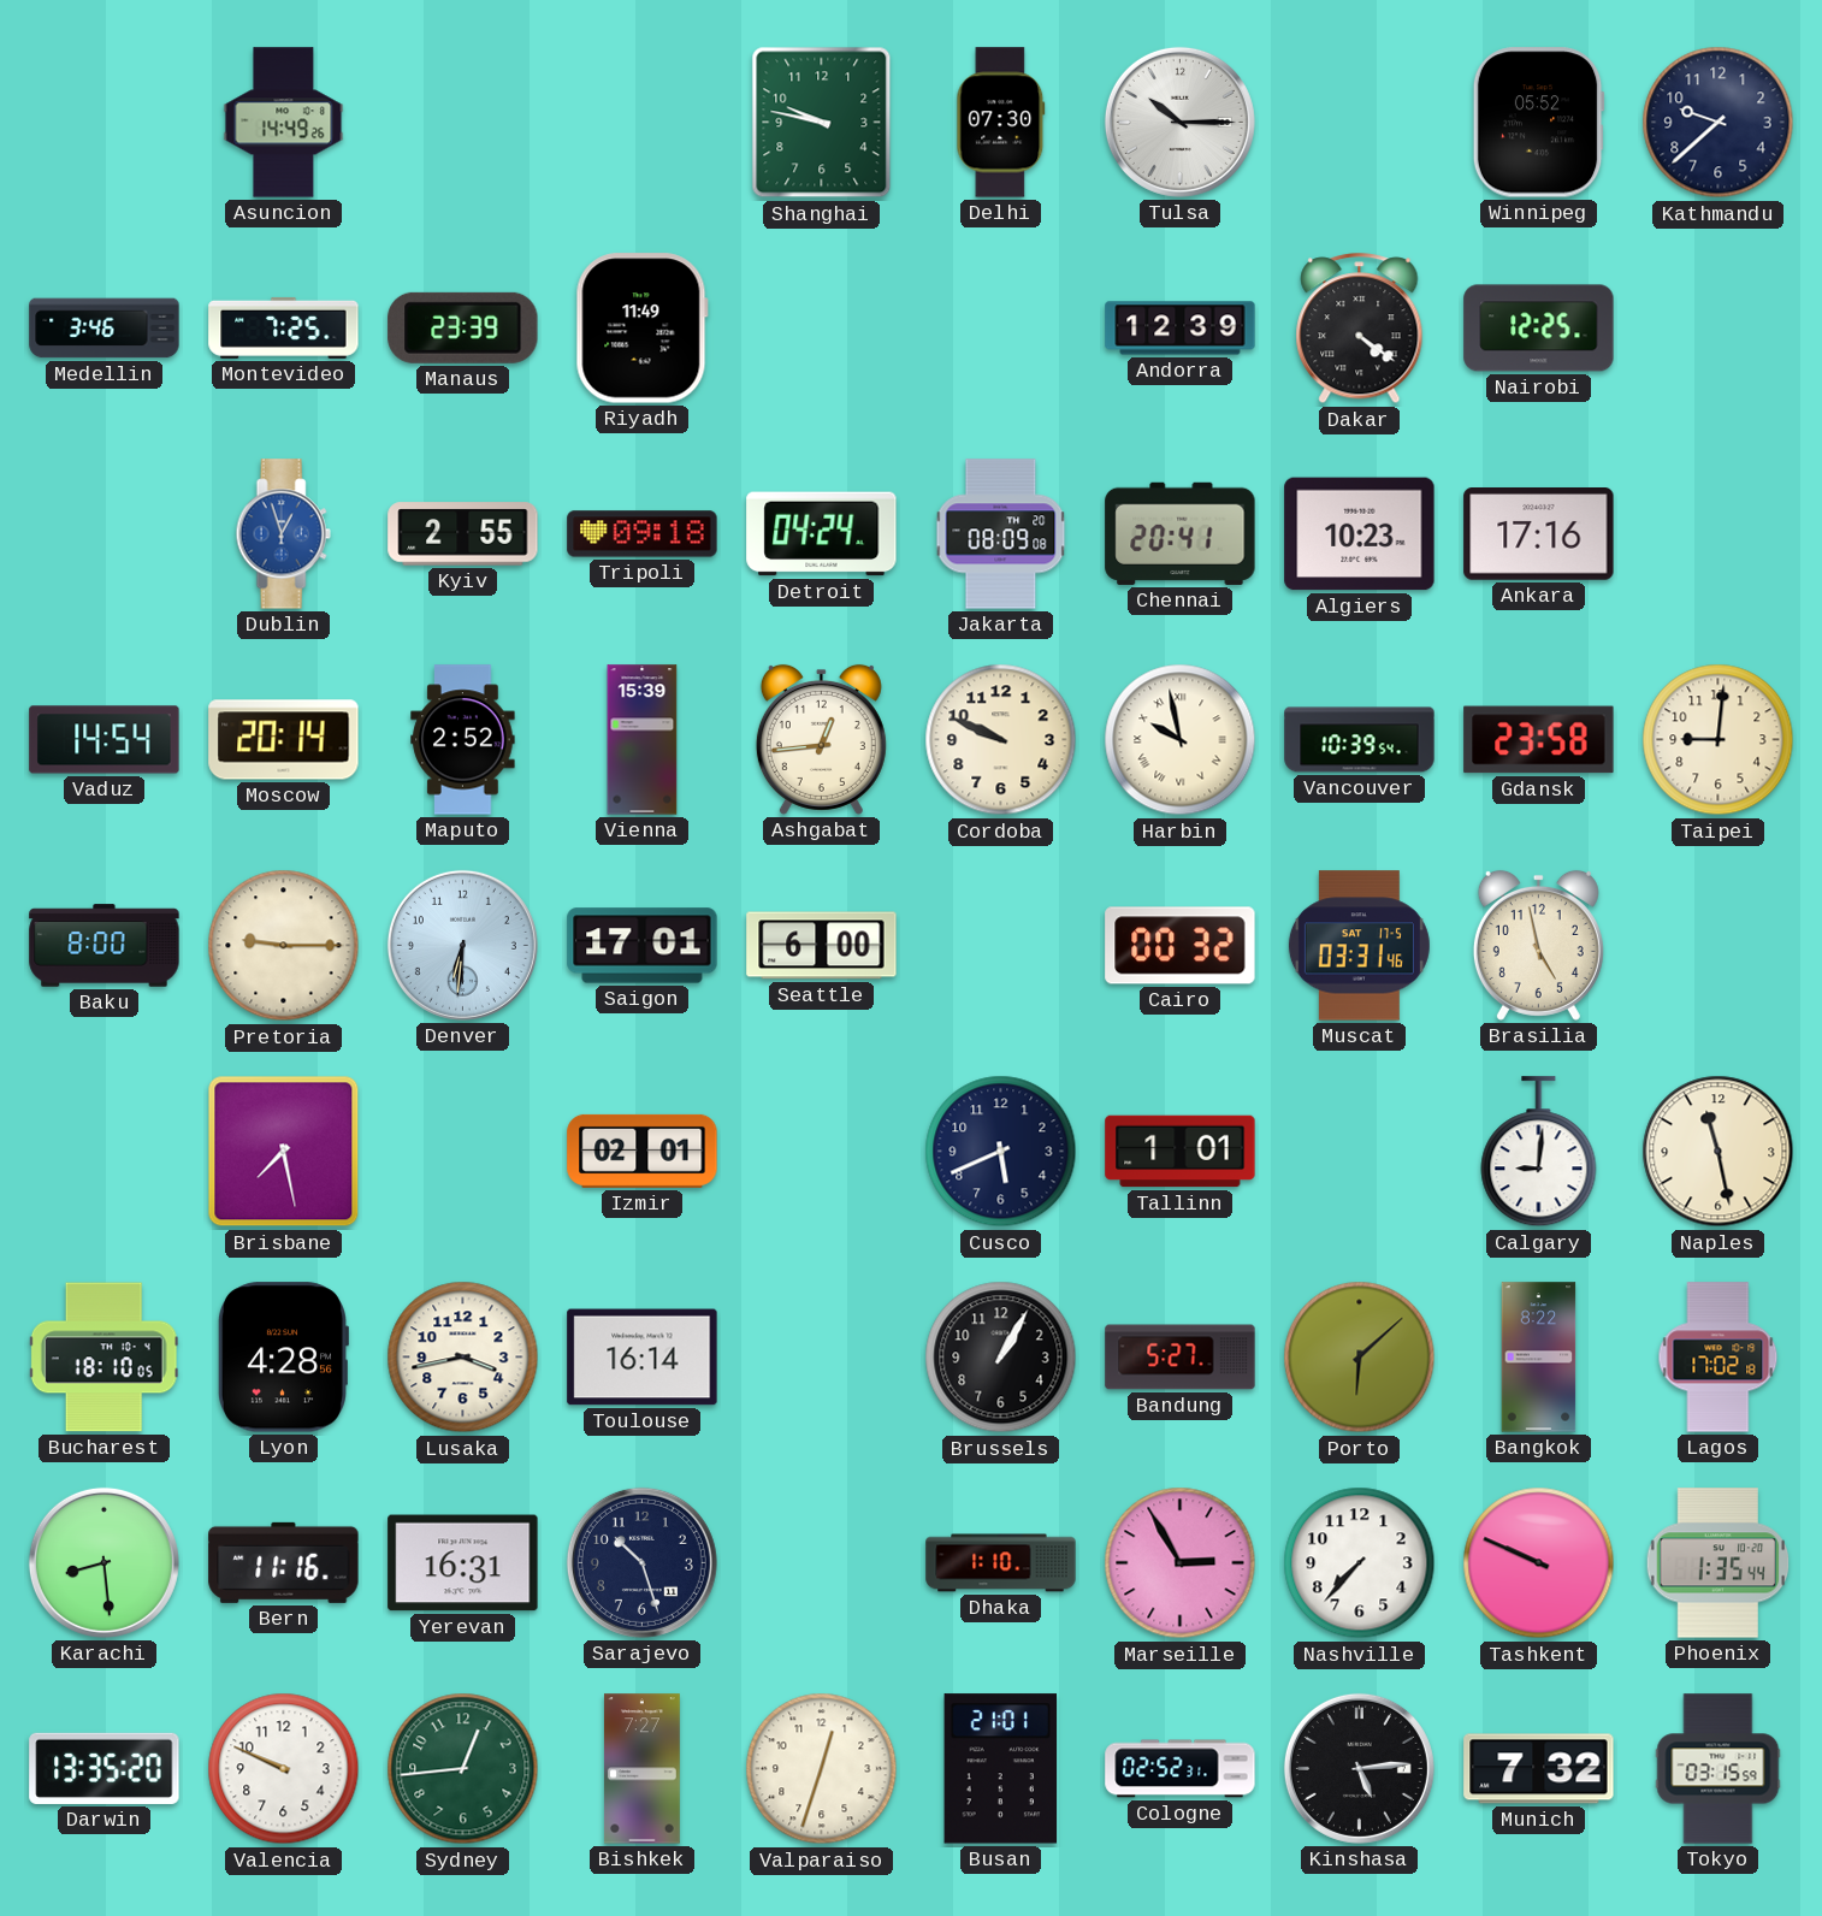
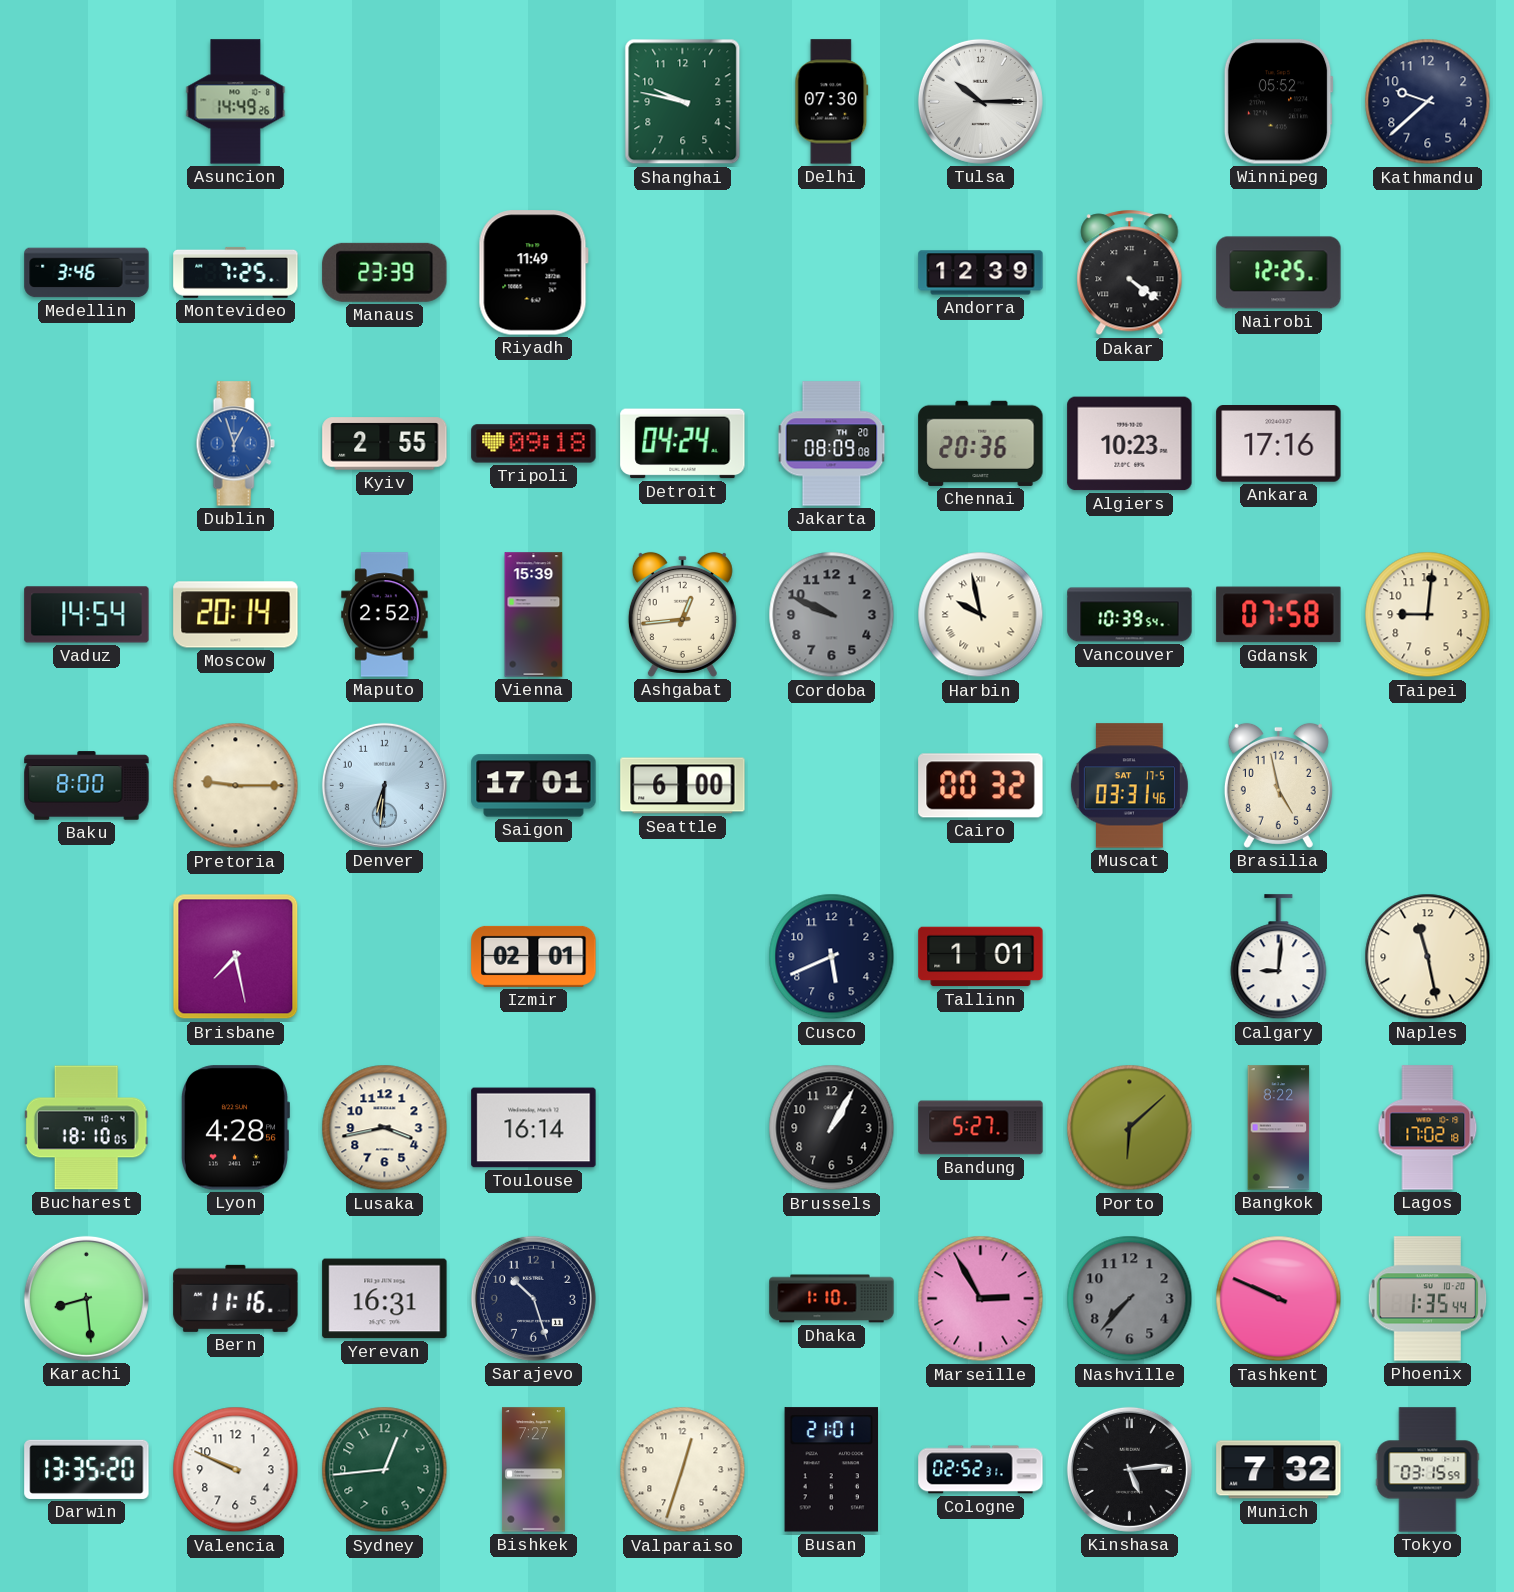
Chennai: 20:41 -> 20:36 (981, 443)
Cordoba dial: cream -> grey (832, 615)
Gdansk: 23:58 -> 07:58 (1279, 615)
Nashville dial: white -> grey (1130, 1299)
